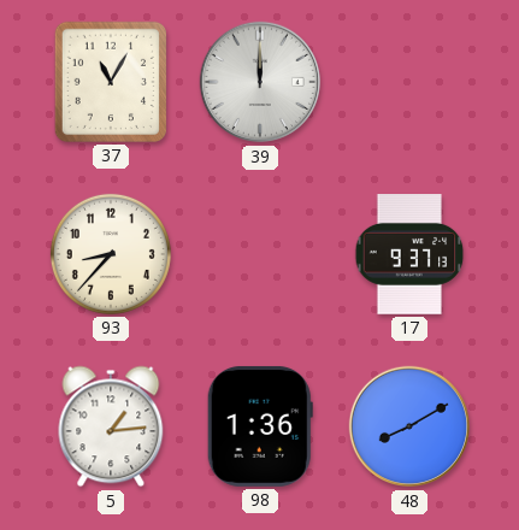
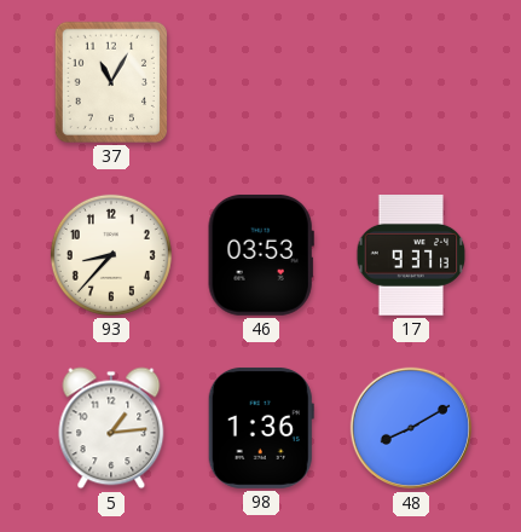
39: 12:00 -> none (260, 82)
46: none -> 03:53 (261, 255)
